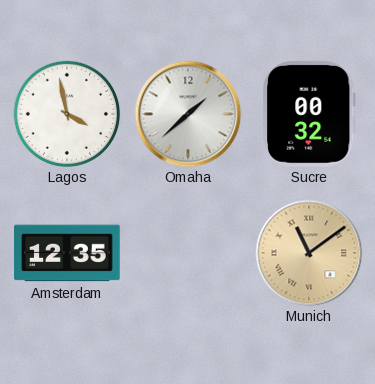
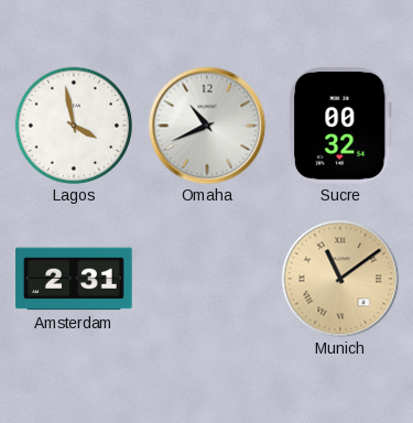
Omaha: 1:38 -> 10:41 (207, 126)
Amsterdam: 12:35 -> 2:31 (74, 279)
